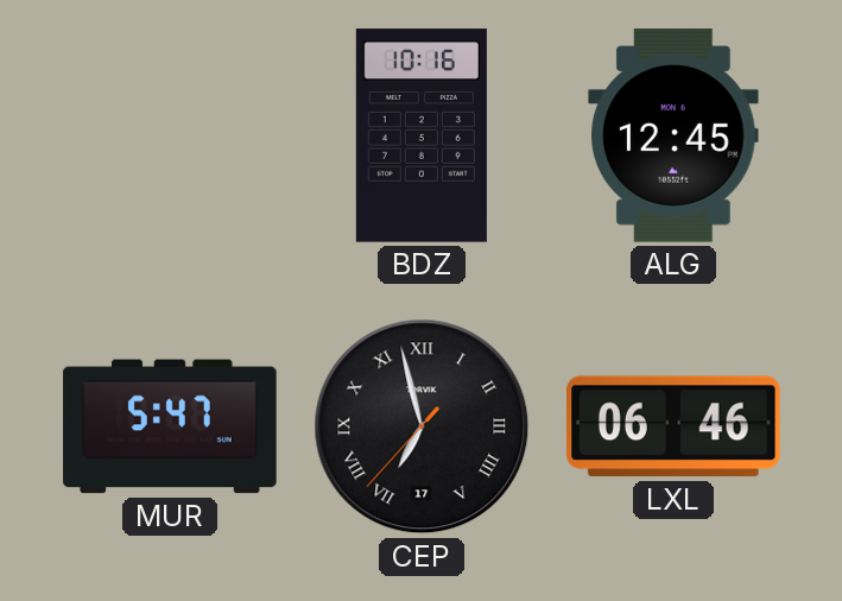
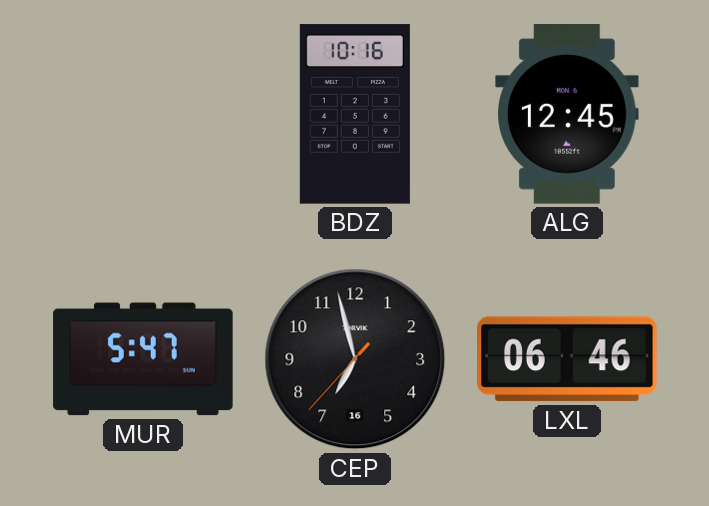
CEP date: 17 -> 16 (355, 359)
CEP numerals: Roman -> Arabic (355, 359)
